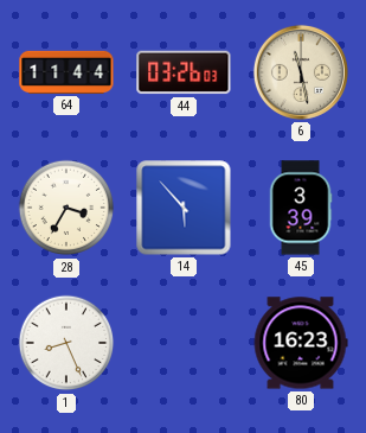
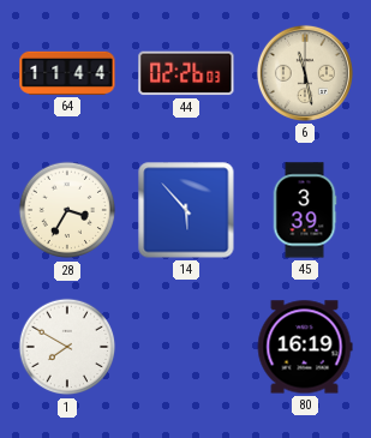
44: 03:26 -> 02:26 (186, 73)
1: 8:26 -> 7:50 (67, 347)
80: 16:23 -> 16:19 (305, 347)
